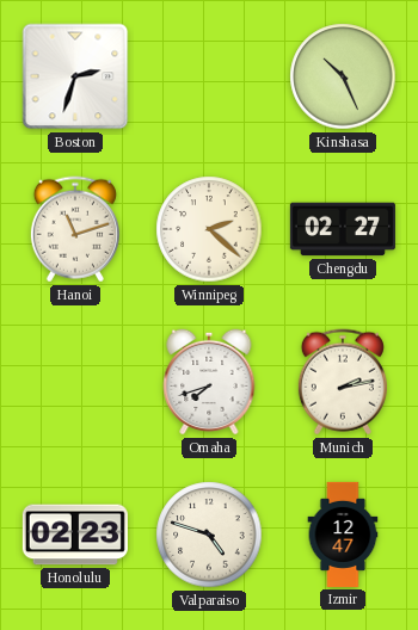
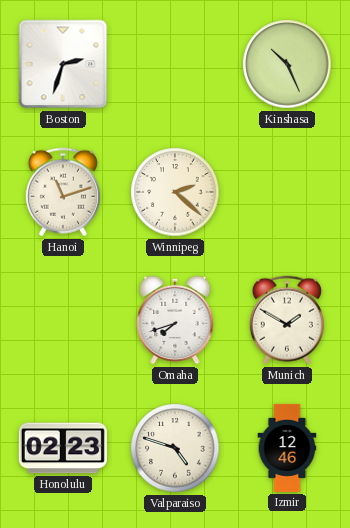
Chengdu: 02:27 -> none (343, 229)
Munich: 2:13 -> 1:50 (287, 320)
Izmir: 12:47 -> 12:46 (287, 448)
